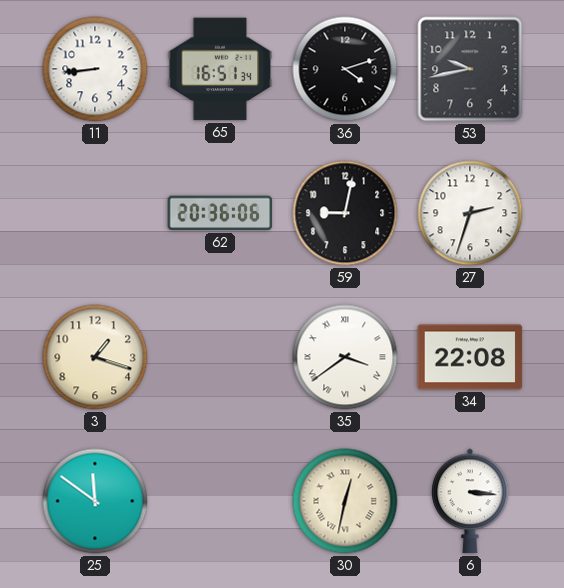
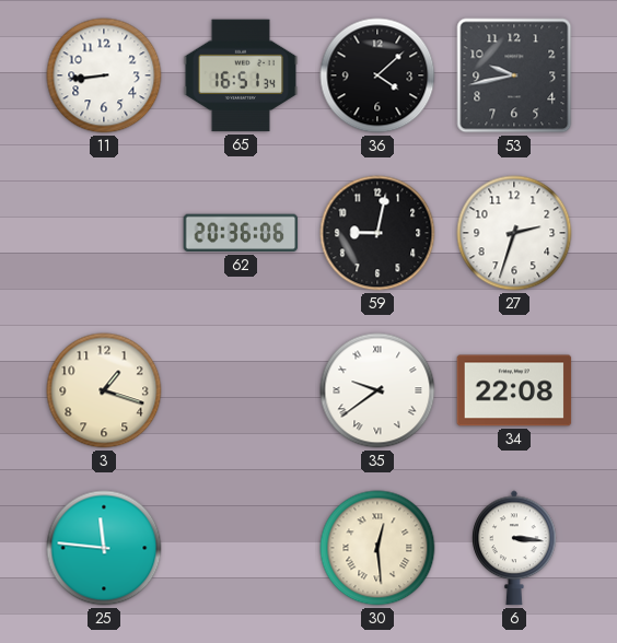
36: 4:12 -> 4:08 (377, 75)
35: 3:39 -> 9:39 (377, 390)
25: 11:51 -> 11:46 (104, 548)
30: 12:32 -> 12:29 (377, 548)
